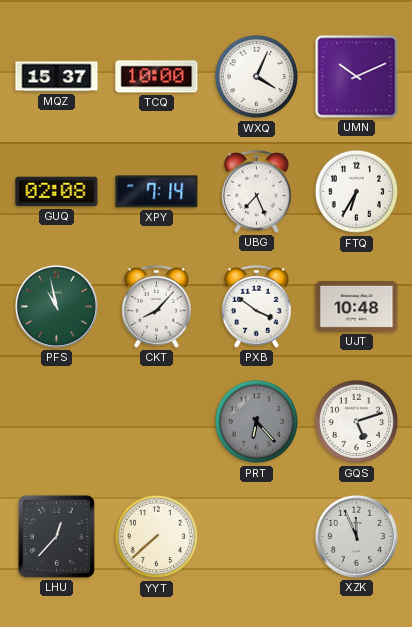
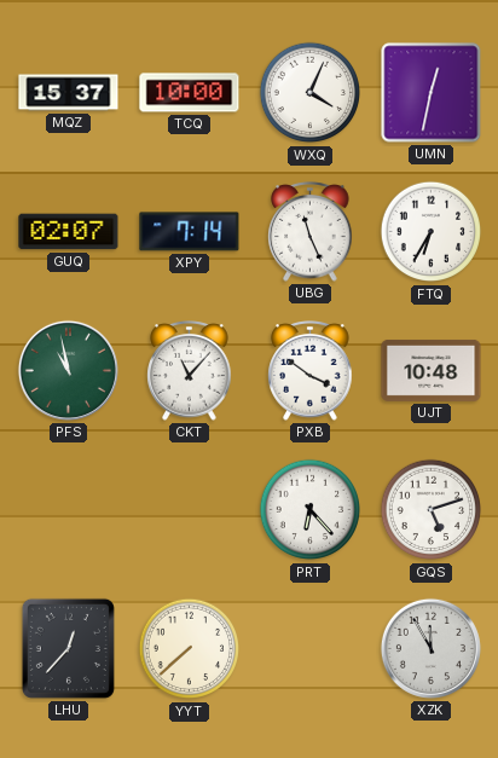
UMN: 10:11 -> 12:32 (432, 93)
GUQ: 02:08 -> 02:07 (69, 232)
UBG: 7:26 -> 11:26 (311, 232)
CKT: 8:07 -> 11:07 (190, 371)
PRT dial: grey -> white (311, 510)
XZK: 11:56 -> 11:55 (430, 648)
